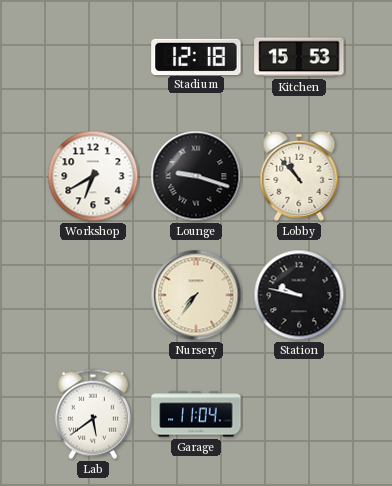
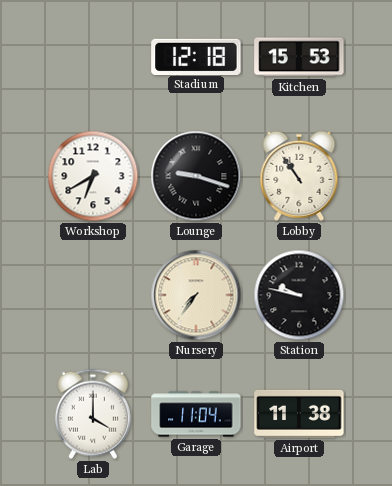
Lobby: 10:53 -> 10:54 (299, 176)
Lab: 5:39 -> 4:00 (93, 414)
Airport: none -> 11:38 (299, 414)
